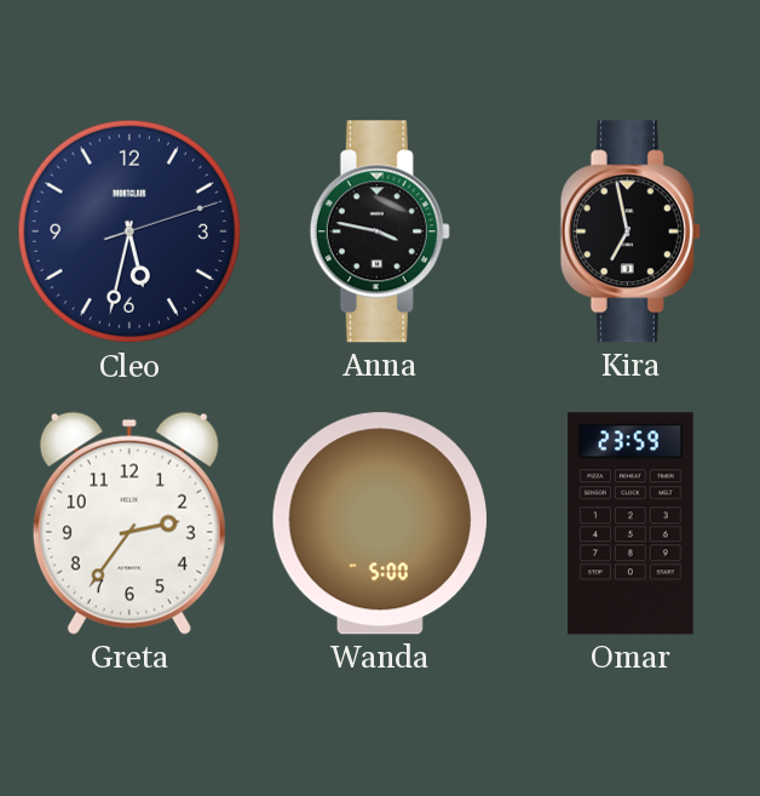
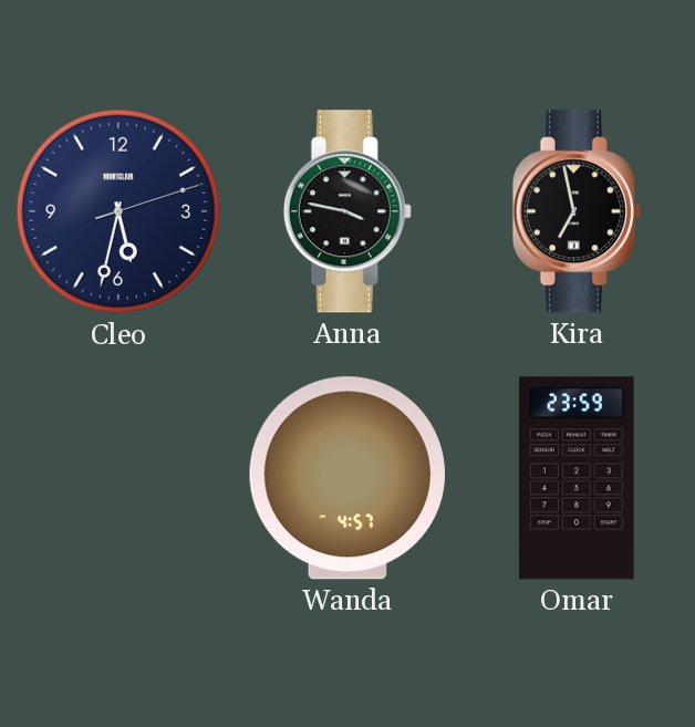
Greta: 2:36 -> none (129, 523)
Wanda: 5:00 -> 4:57 (347, 478)
